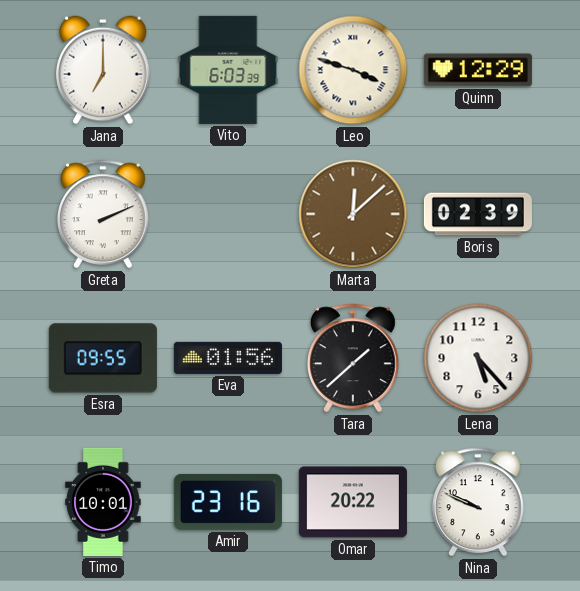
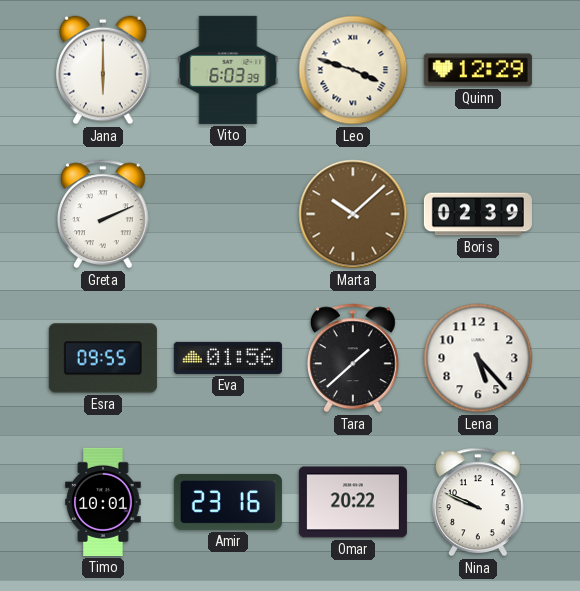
Jana: 7:00 -> 6:00 (103, 70)
Marta: 12:08 -> 10:08 (353, 214)
